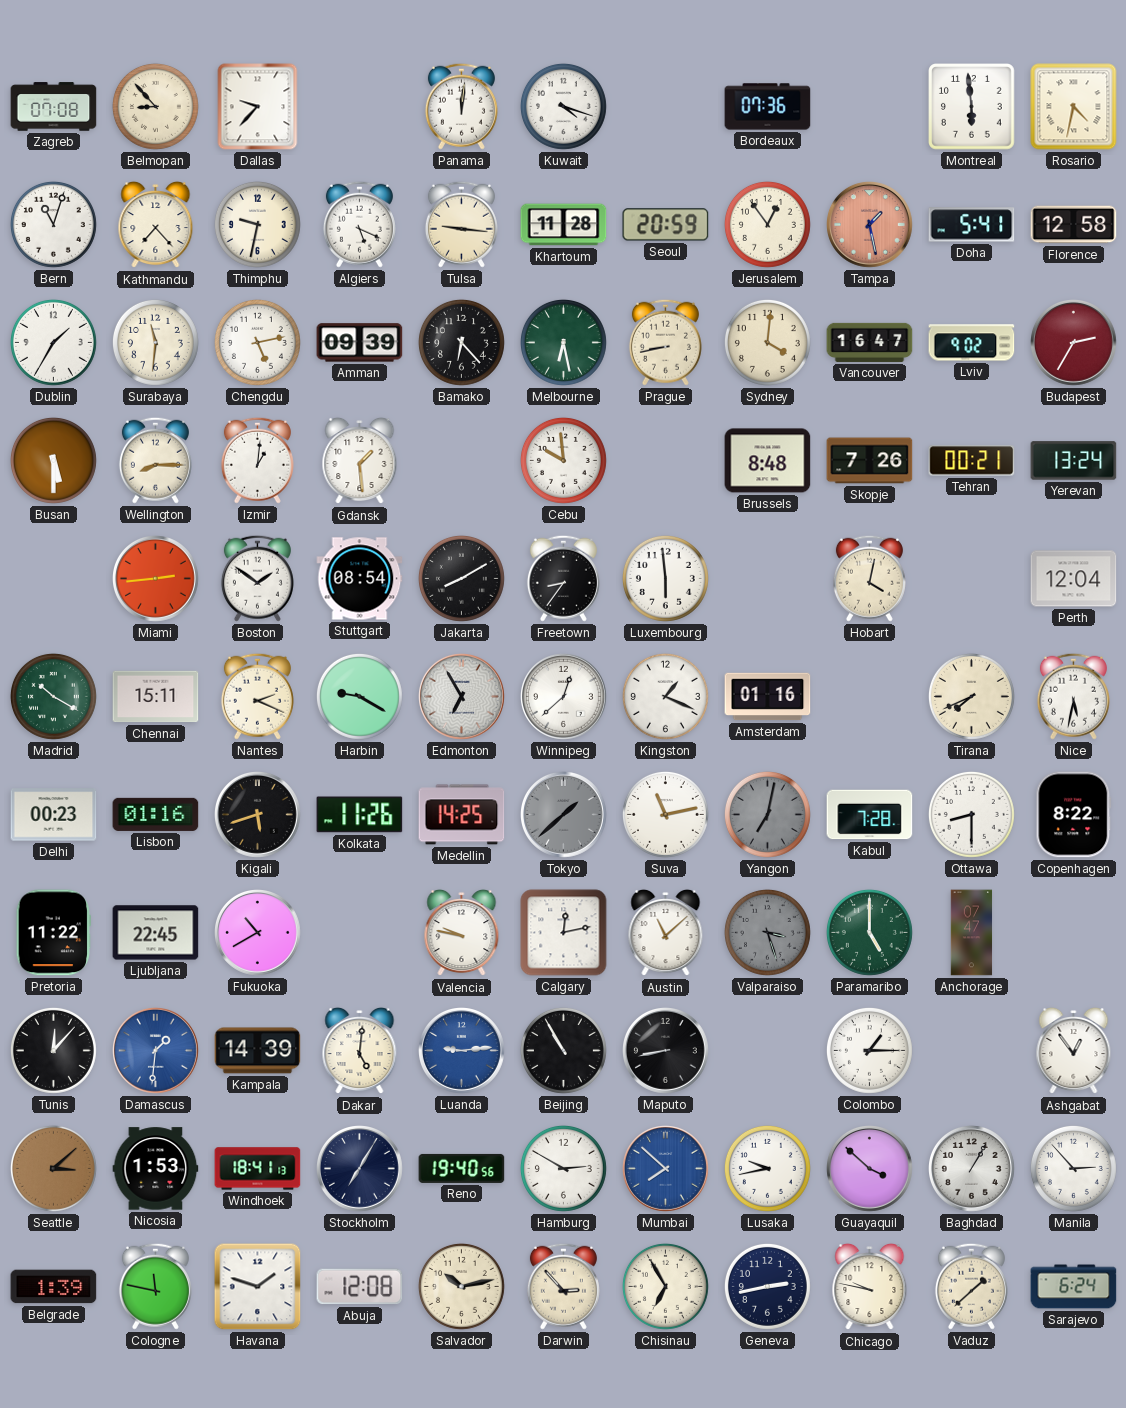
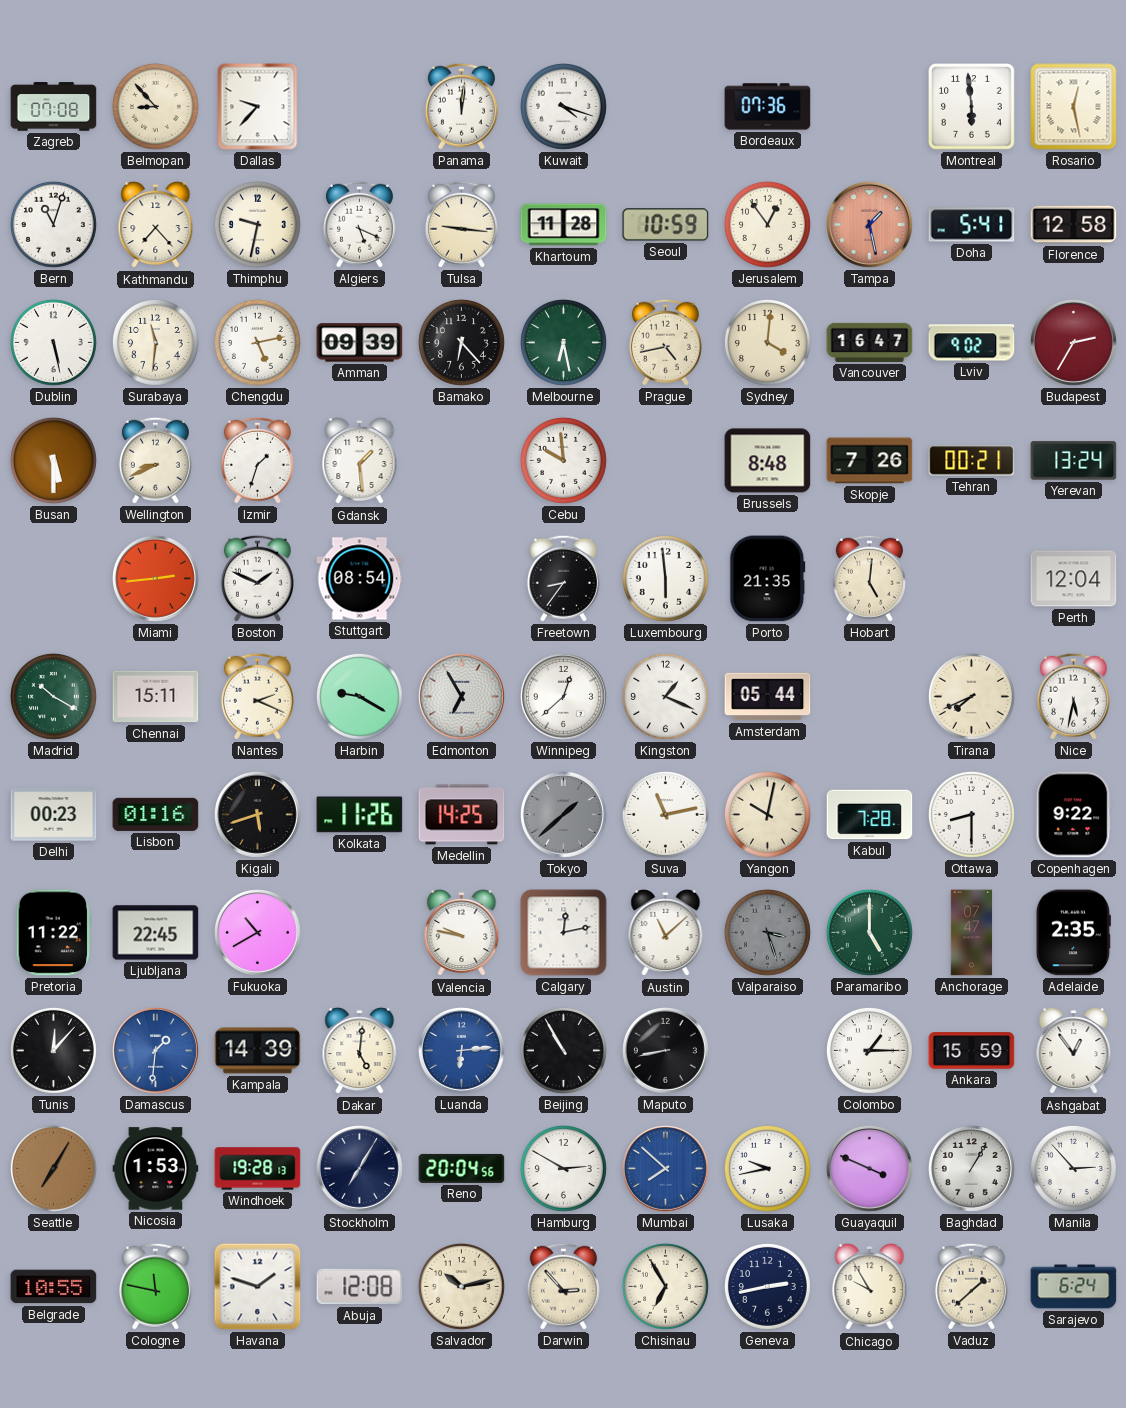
Rosario: 4:32 -> 12:28 (1074, 107)
Seoul: 20:59 -> 10:59 (666, 225)
Dublin: 1:35 -> 5:28 (53, 342)
Prague: 8:43 -> 4:43 (665, 342)
Wellington: 8:15 -> 8:41 (155, 460)
Izmir: 1:01 -> 1:33 (257, 460)
Boston: 1:51 -> 1:49 (257, 578)
Jakarta: 8:10 -> none (461, 578)
Porto: none -> 21:35 (768, 579)
Hobart: 4:02 -> 5:01 (869, 578)
Amsterdam: 01:16 -> 05:44 (768, 697)
Yangon: 7:02 -> 10:02 (767, 814)
Yangon dial: grey -> cream (767, 814)
Copenhagen: 8:22 -> 9:22 (1074, 815)
Adelaide: none -> 2:35 (1073, 933)
Luanda: 9:14 -> 6:14 (462, 1051)
Ankara: none -> 15:59 (972, 1051)
Seattle: 3:08 -> 7:05 (53, 1168)
Windhoek: 18:41 -> 19:28 (258, 1169)
Reno: 19:40 -> 20:04 (462, 1168)
Guayaquil: 3:52 -> 3:49 (870, 1169)
Belgrade: 1:39 -> 10:55 (54, 1287)
Chicago: 9:47 -> 9:55 (870, 1287)
